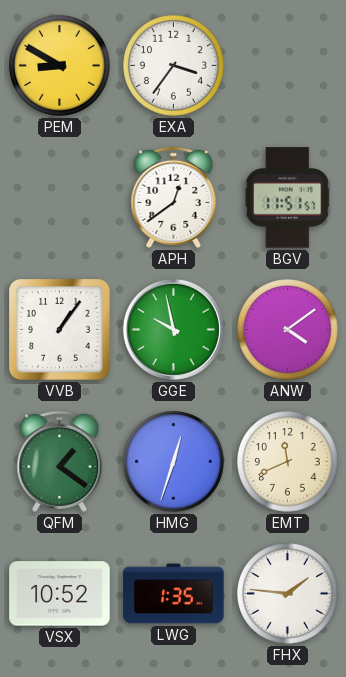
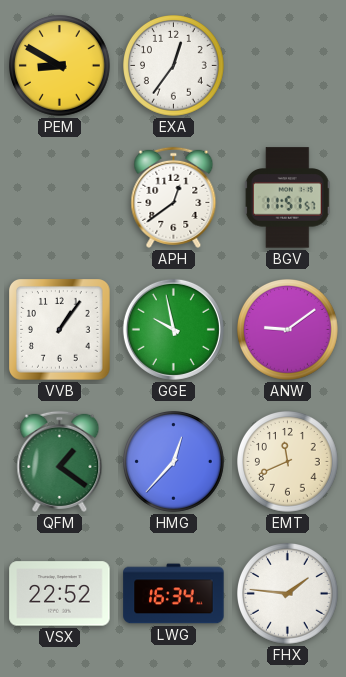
EXA: 3:36 -> 12:36 (174, 66)
ANW: 4:09 -> 9:09 (288, 330)
HMG: 12:33 -> 12:37 (174, 462)
VSX: 10:52 -> 22:52 (60, 594)
LWG: 1:35 -> 16:34 (174, 594)
